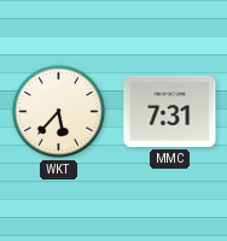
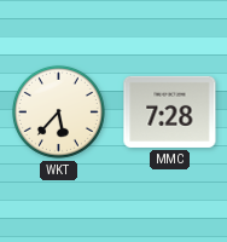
MMC: 7:31 -> 7:28 (170, 111)
